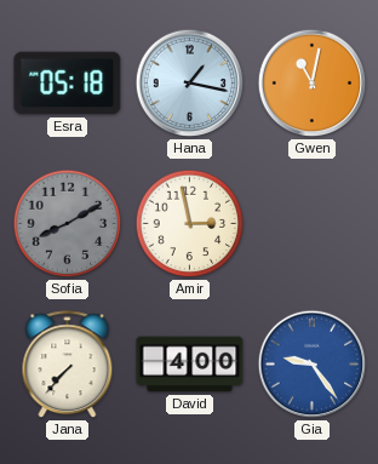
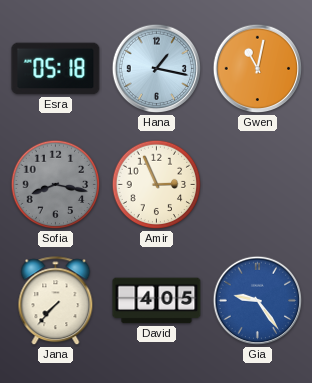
Sofia: 8:10 -> 8:17 (56, 185)
Amir: 2:58 -> 2:56 (157, 185)
David: 4:00 -> 4:05 (157, 301)
